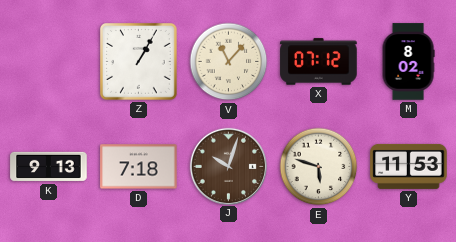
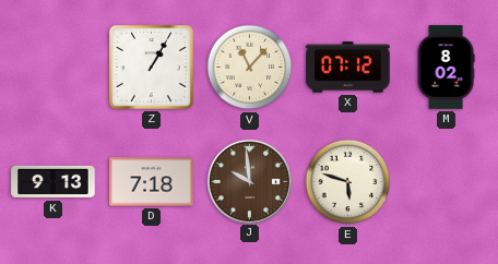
J: 10:03 -> 9:59 (249, 181)
Y: 11:53 -> none (409, 166)
